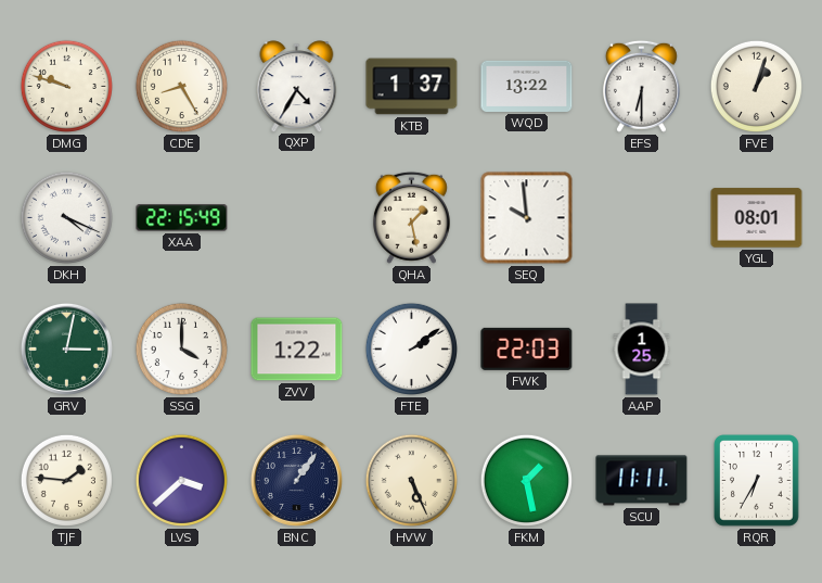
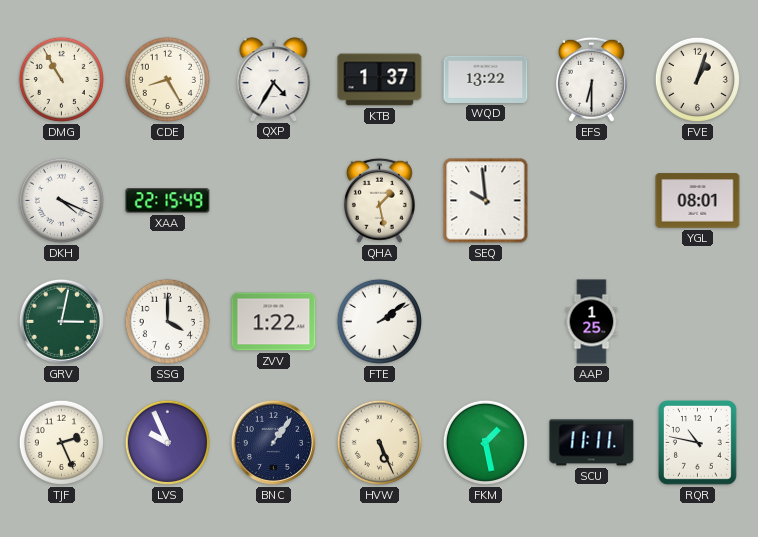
DMG: 9:48 -> 10:55 (61, 79)
FWK: 22:03 -> none (527, 348)
TJF: 1:46 -> 2:26 (61, 442)
LVS: 3:38 -> 9:56 (167, 442)
RQR: 6:35 -> 10:47 (698, 443)
